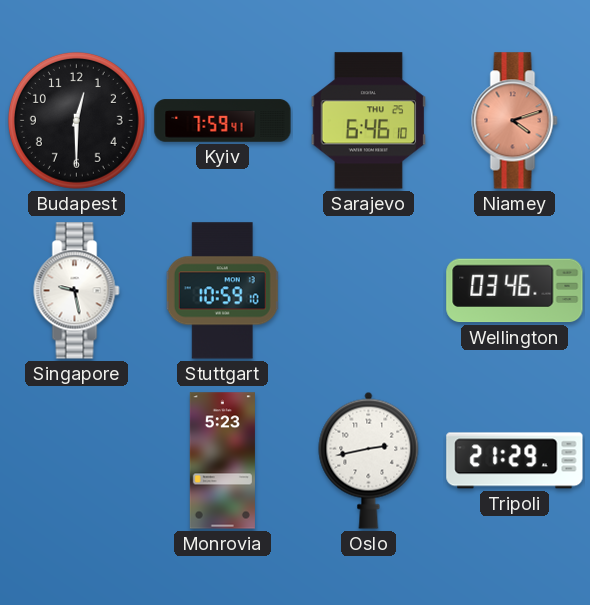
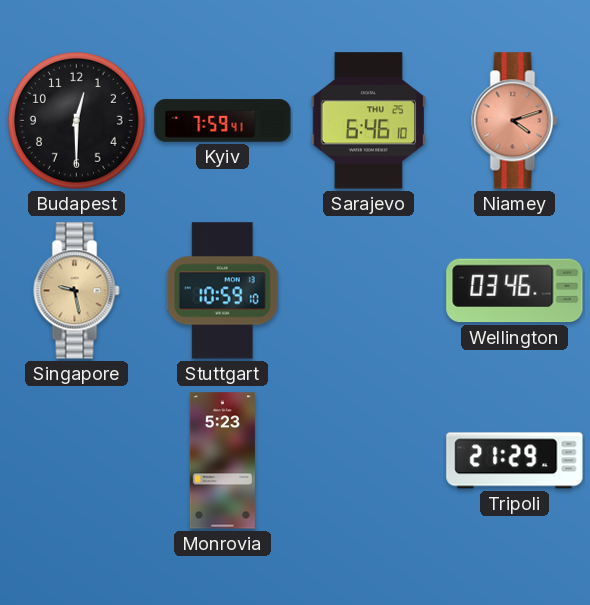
Singapore dial: white -> champagne (77, 291)
Oslo: 2:43 -> none (369, 460)
